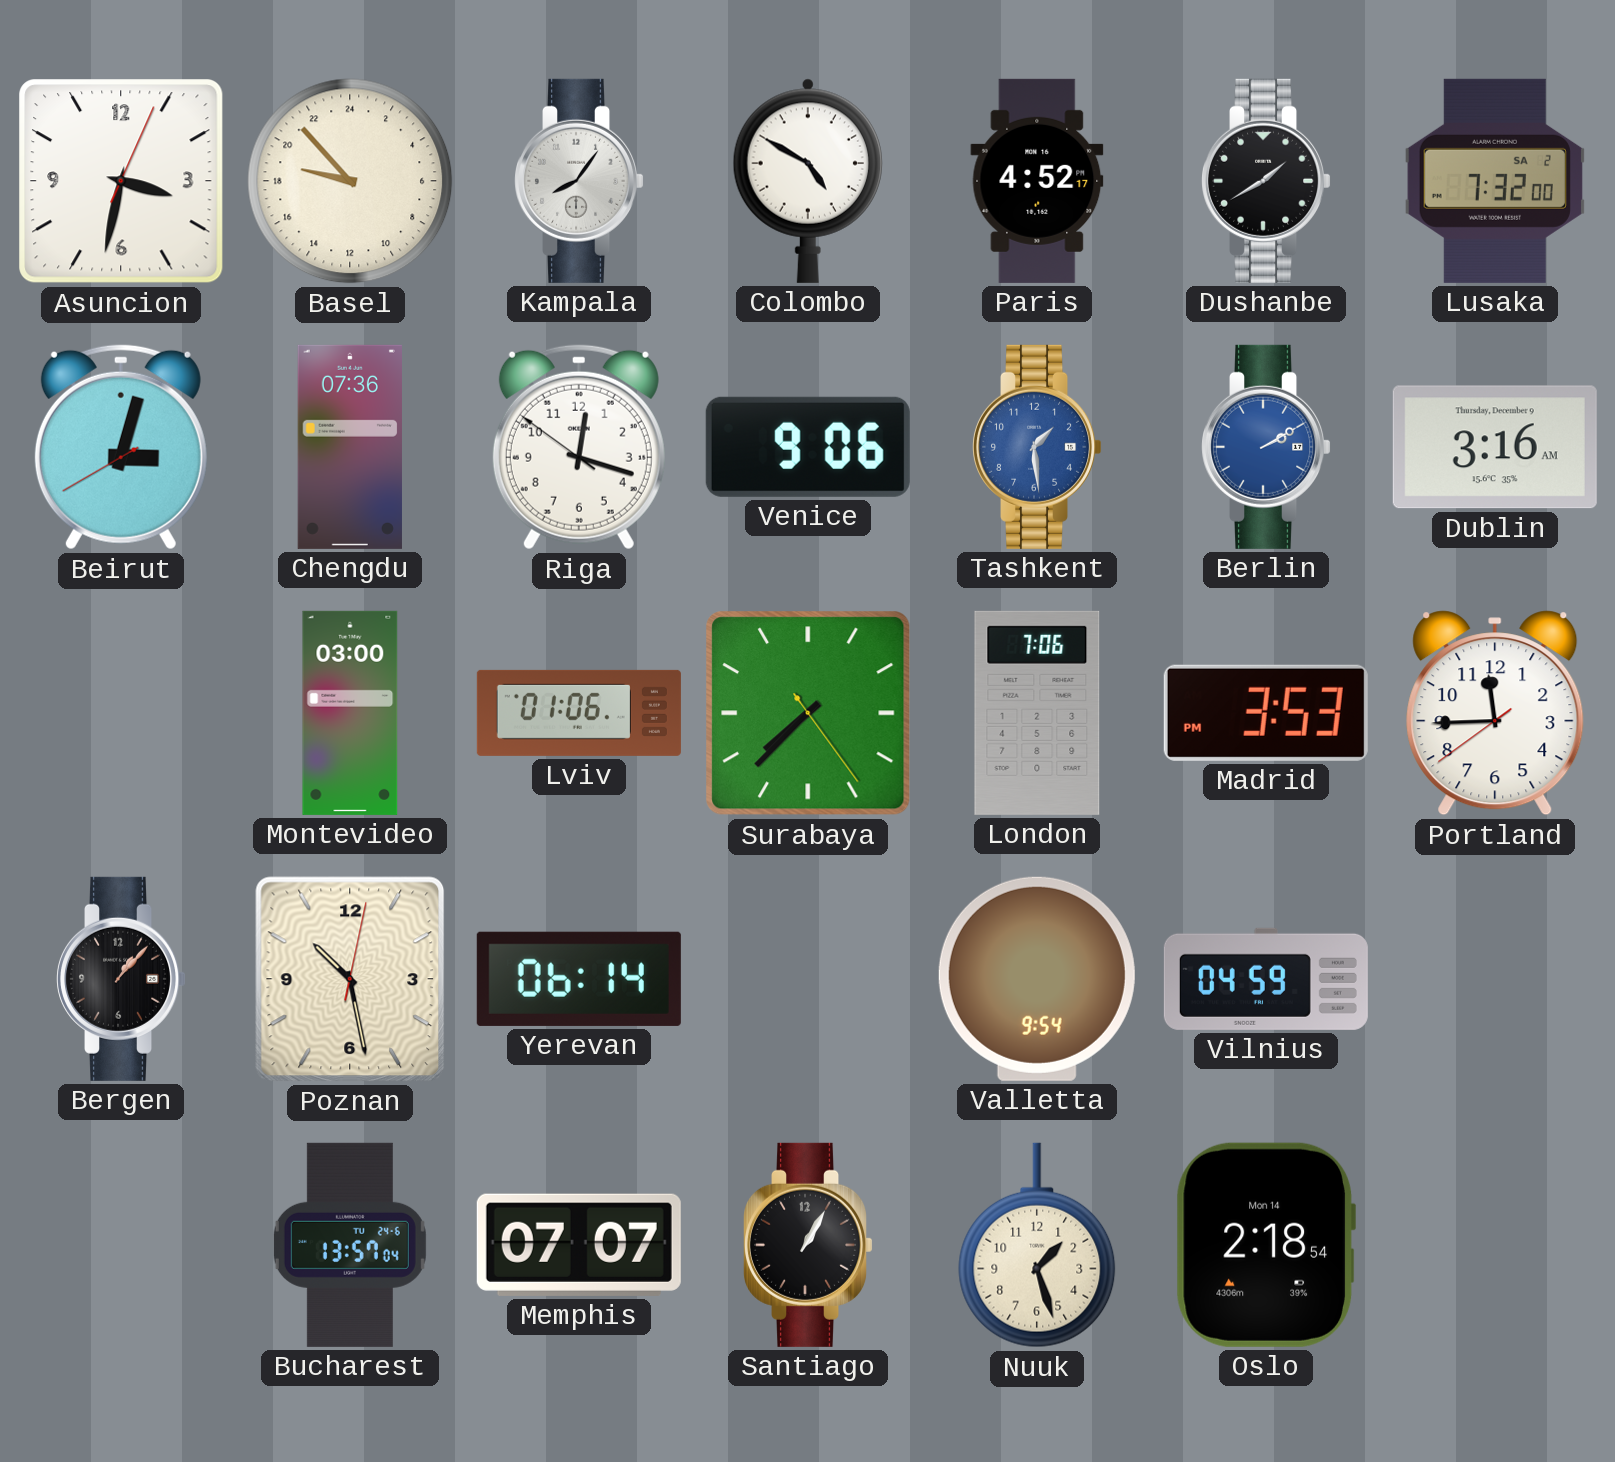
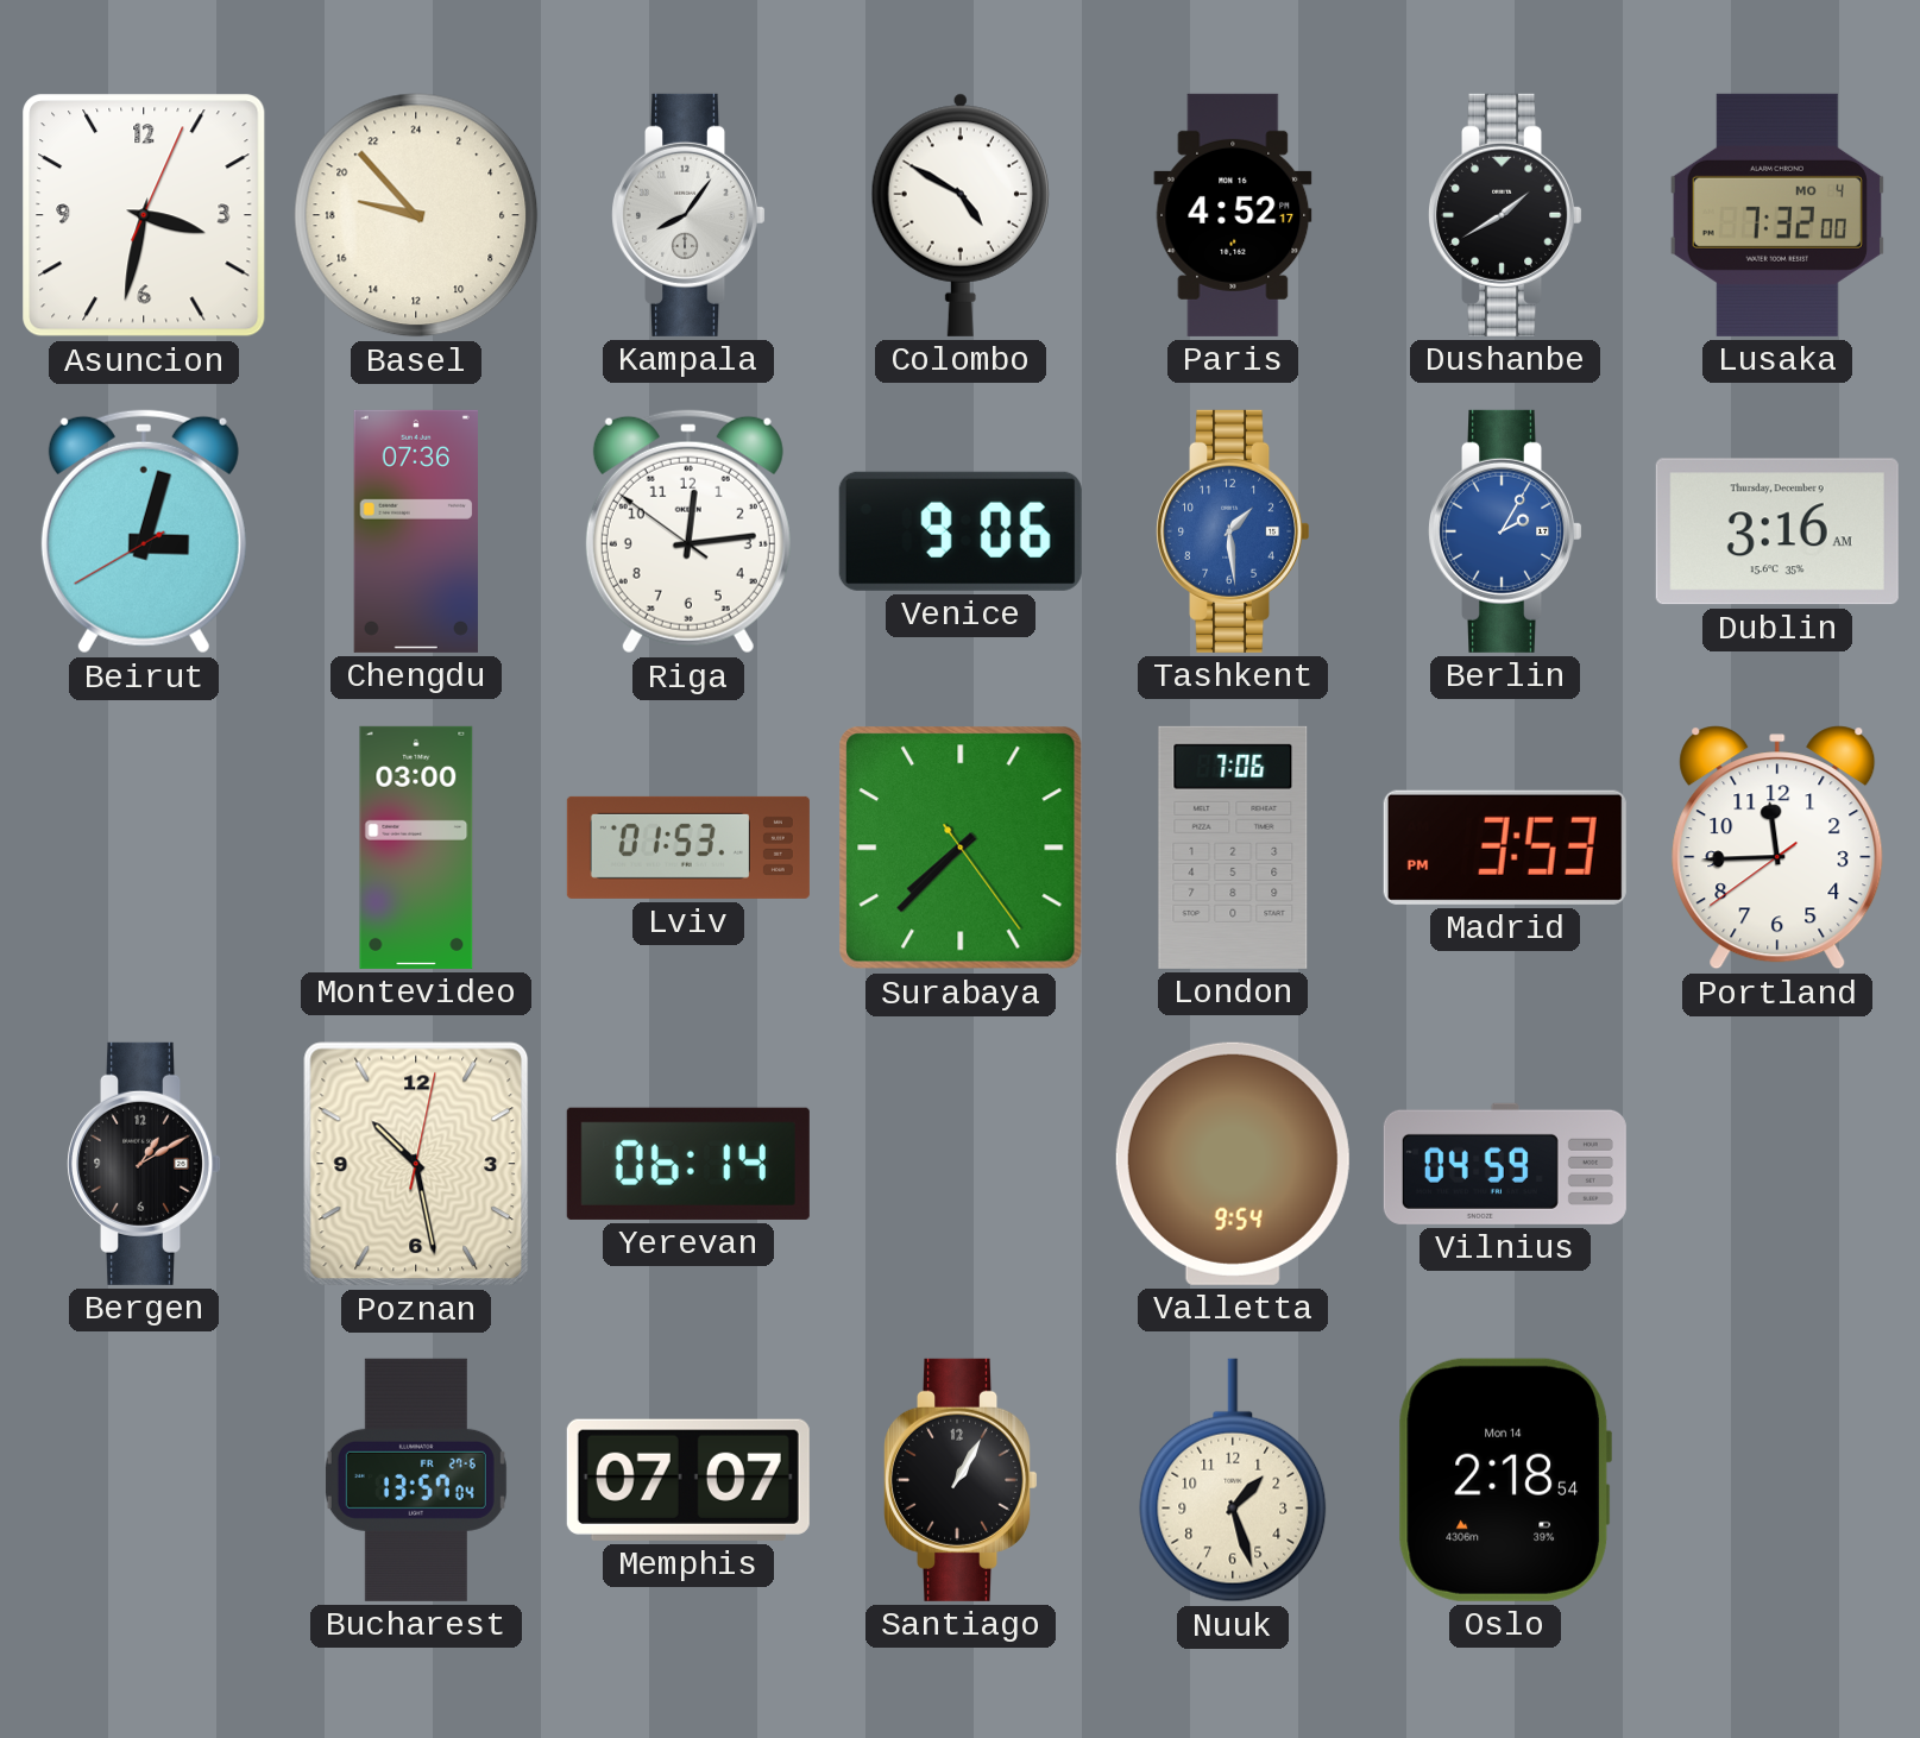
Lusaka date: SA 2 -> MO 4 (1777, 215)
Riga: 12:17 -> 12:13 (688, 531)
Berlin: 2:10 -> 2:05 (1506, 531)
Lviv: 01:06 -> 01:53 (688, 848)
Bergen: 1:07 -> 1:10 (145, 1164)
Bucharest date: TU 24-6 -> FR 27-6 (416, 1480)
